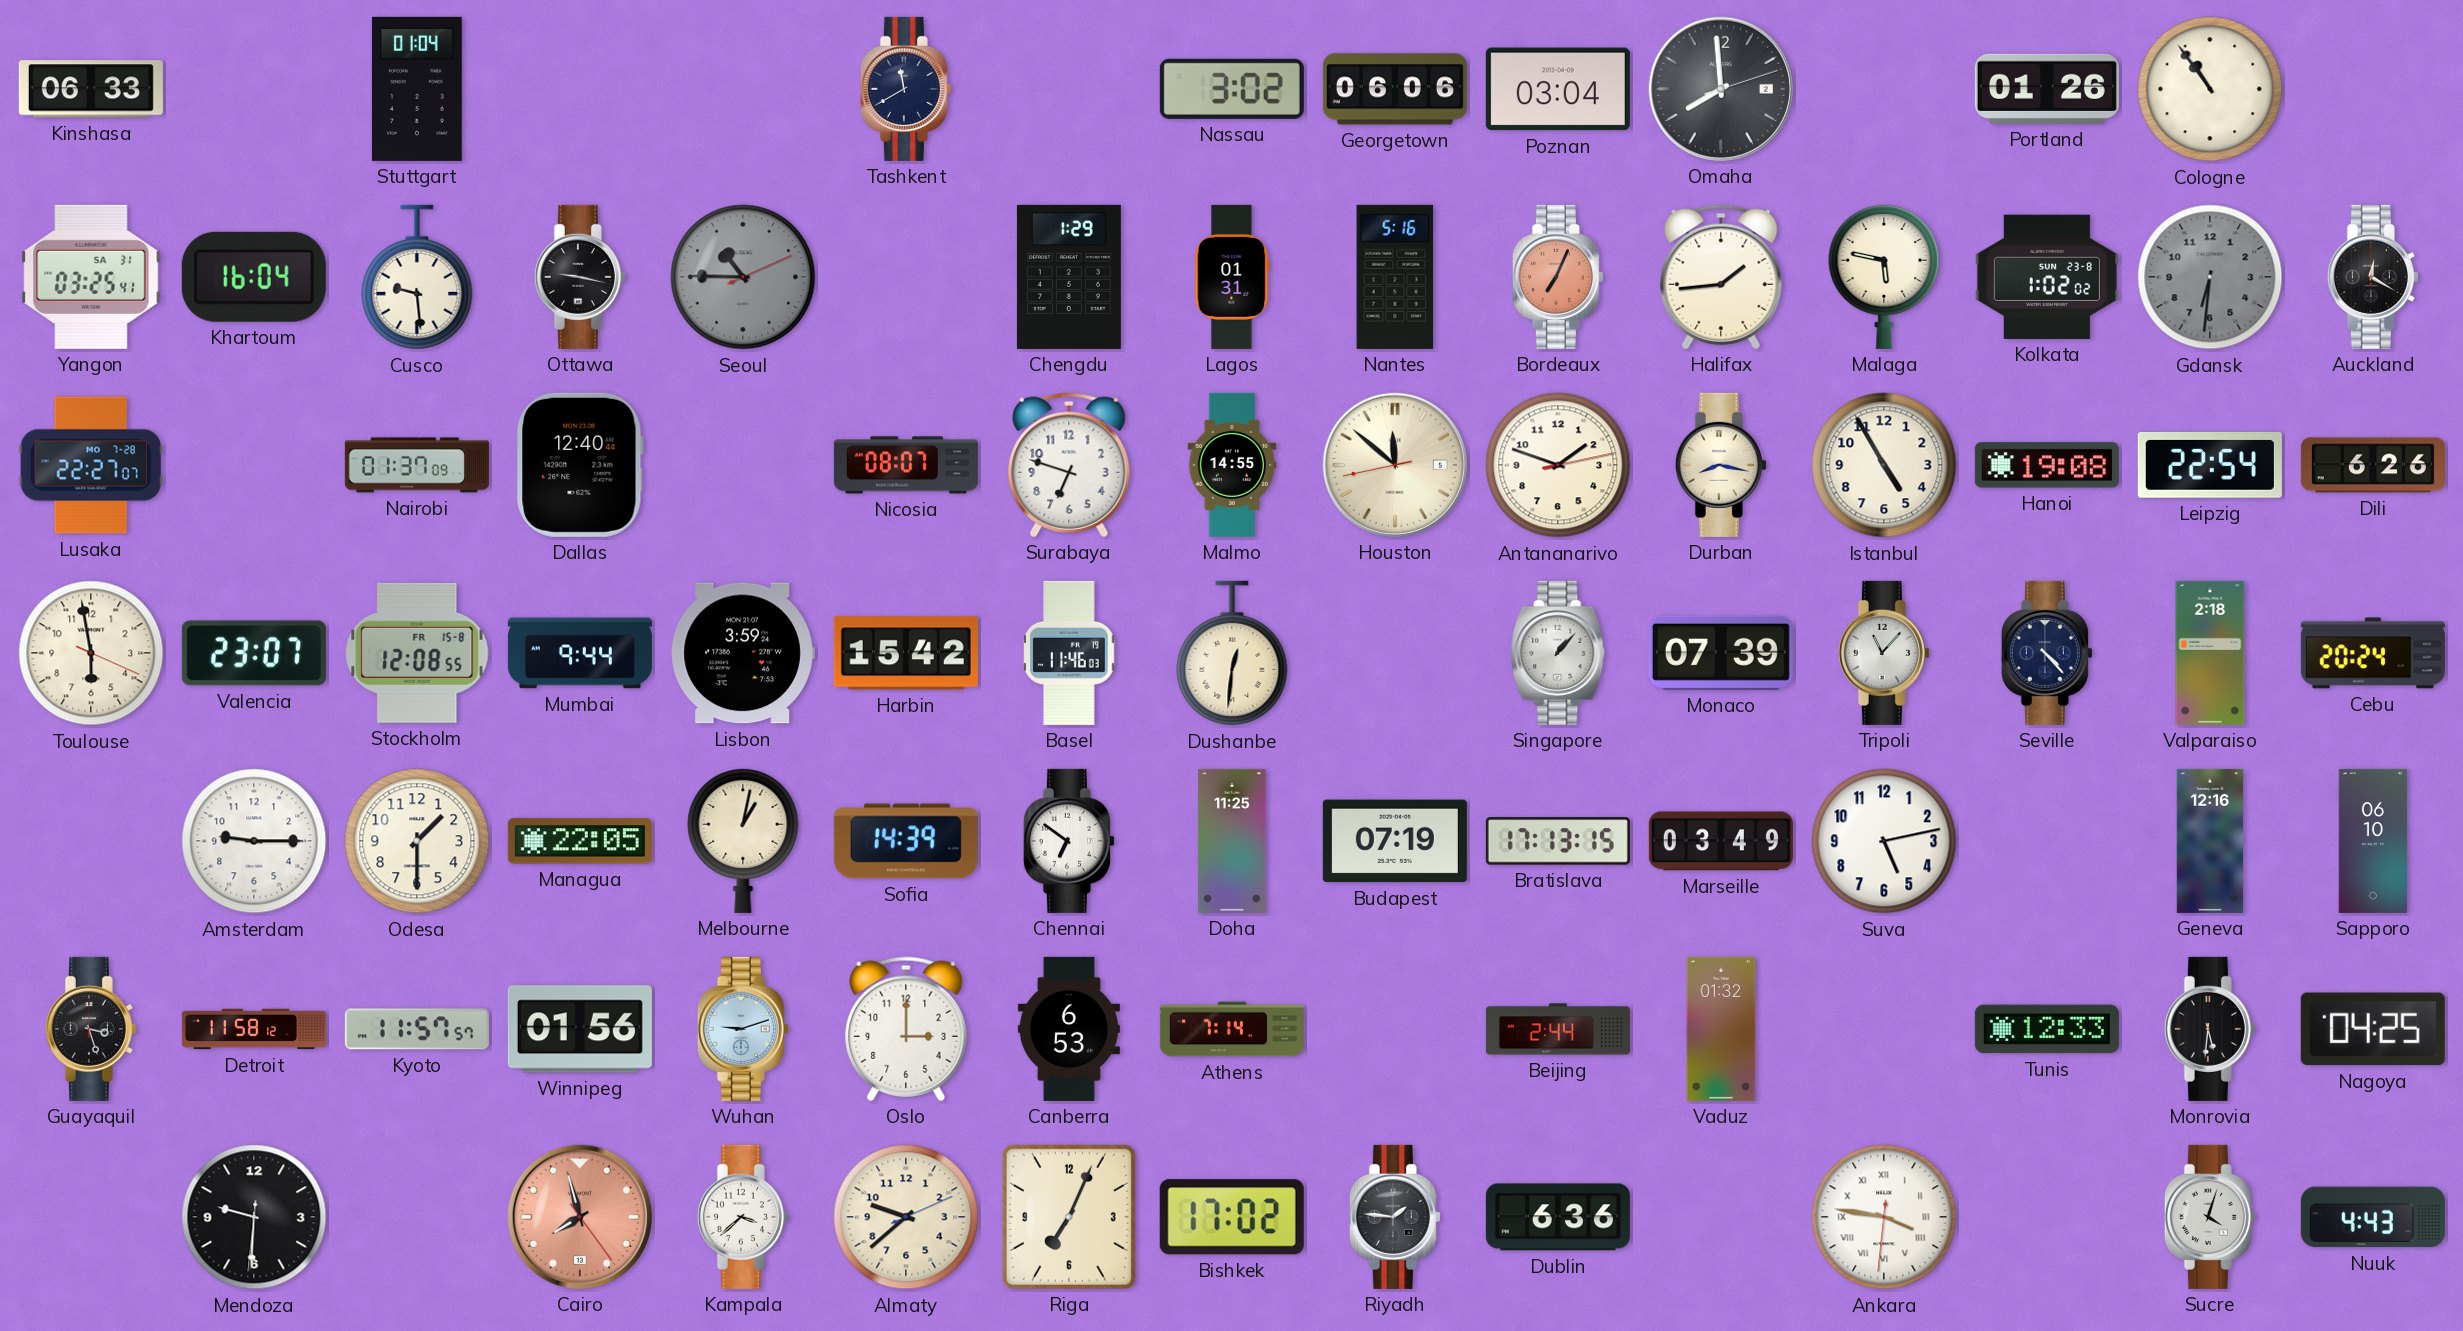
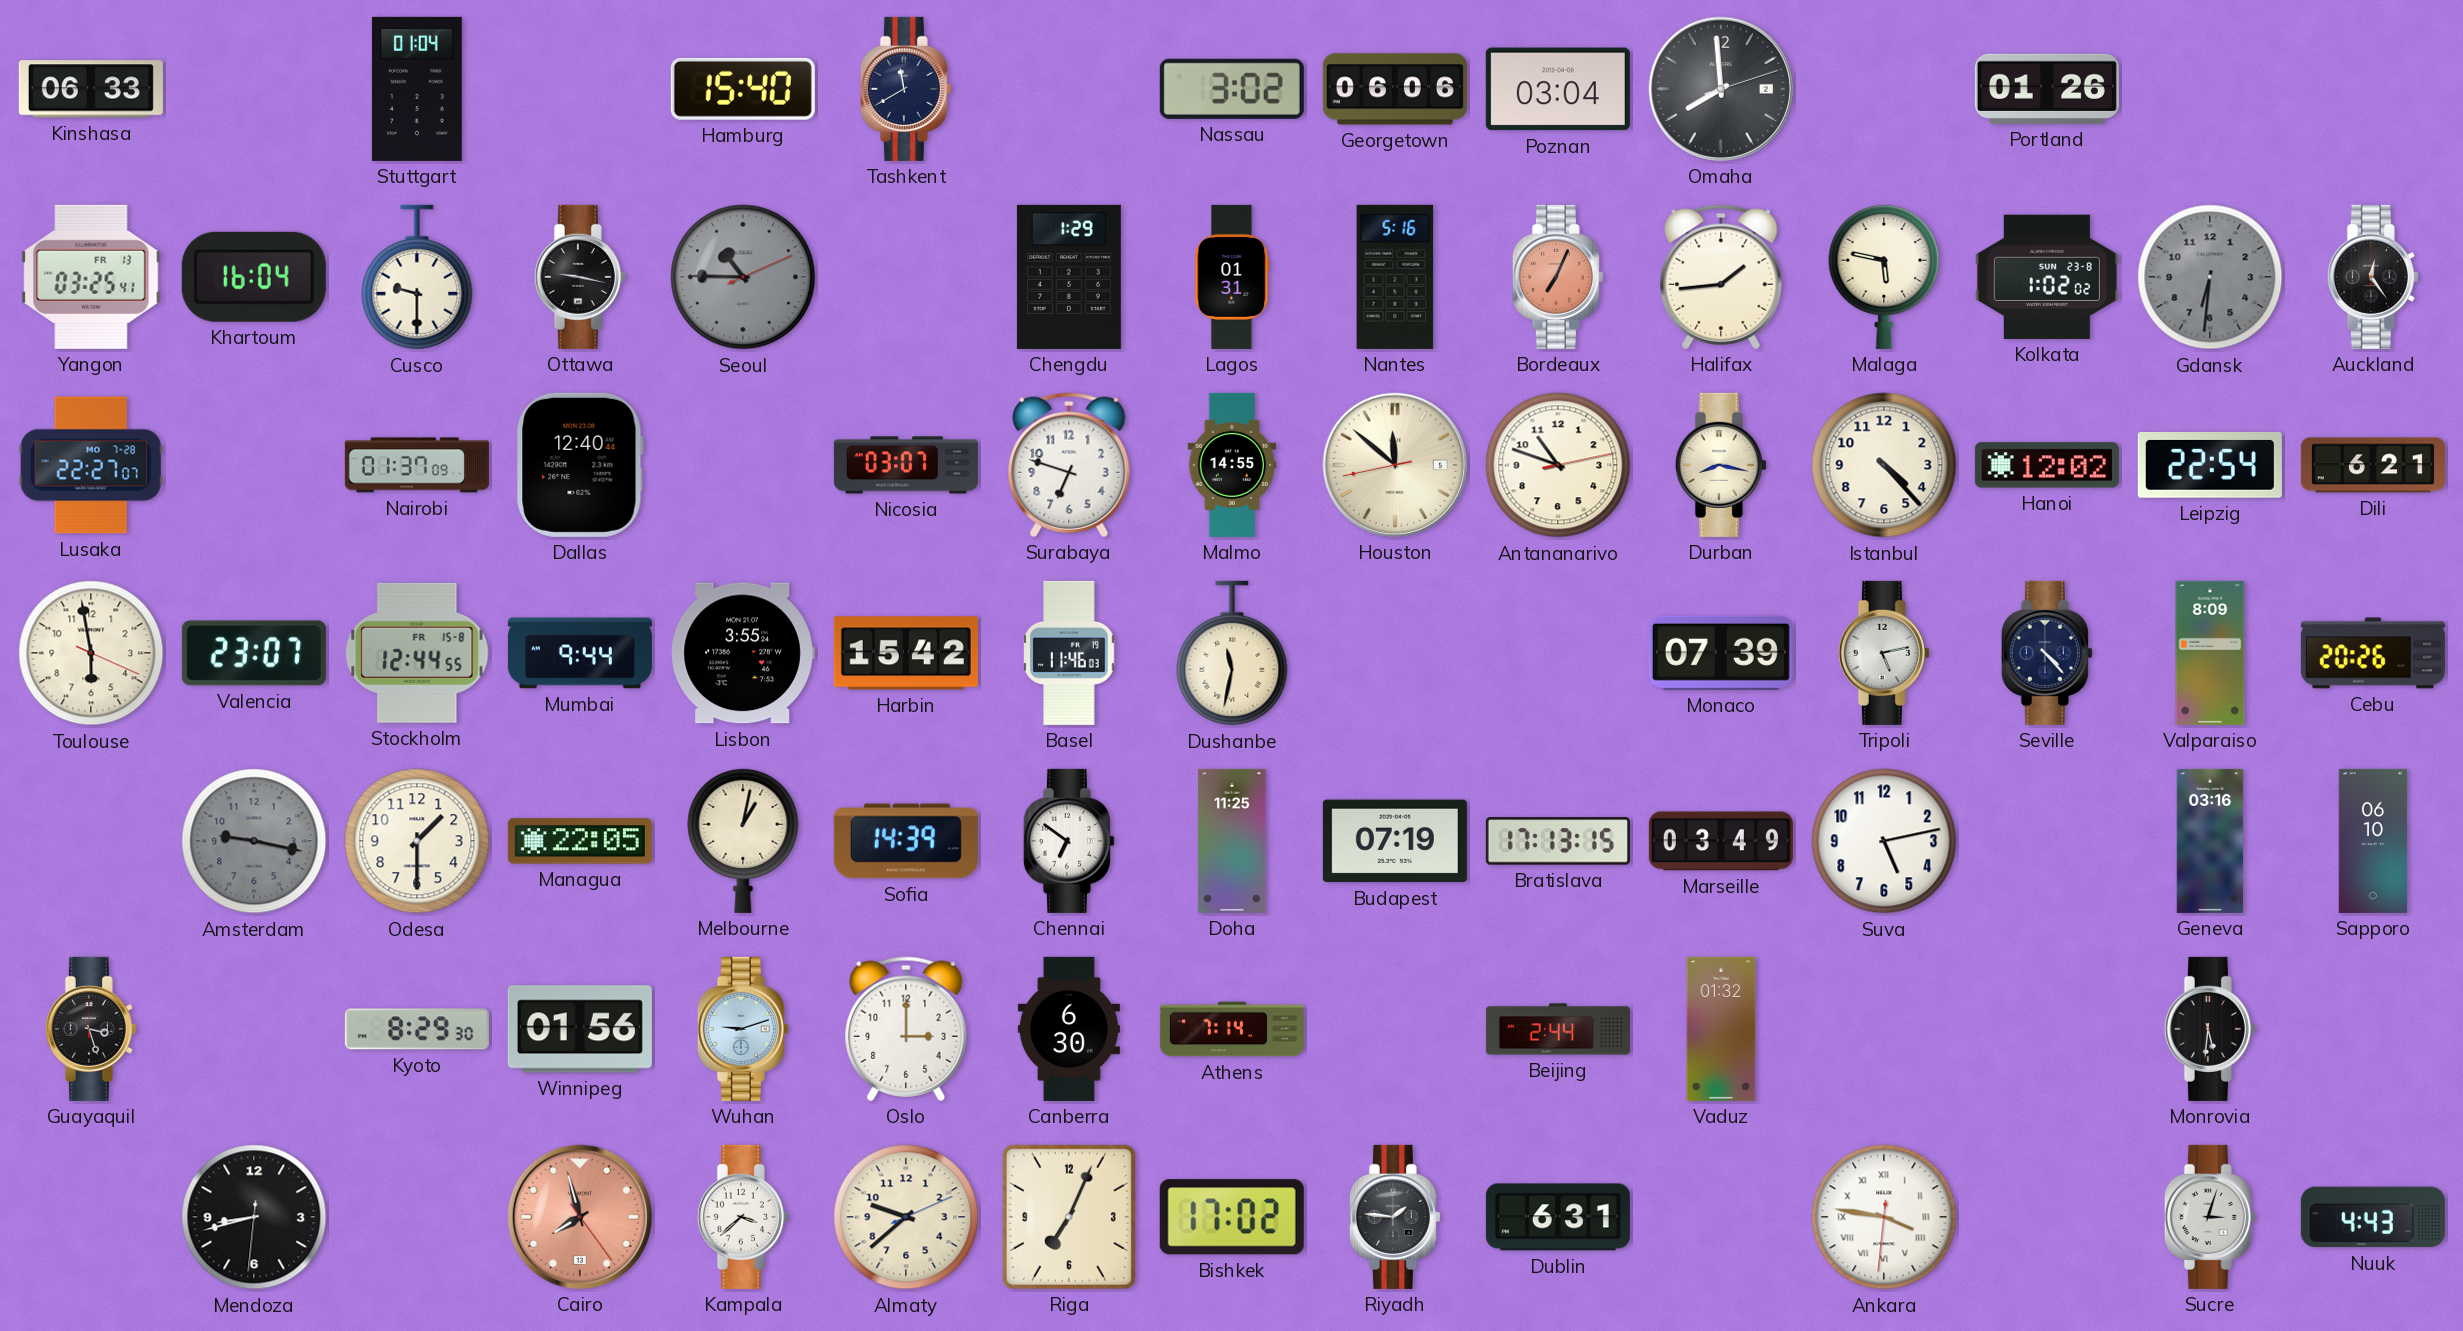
Hamburg: none -> 15:40 (743, 89)
Cologne: 10:54 -> none (2210, 89)
Yangon date: SA 31 -> FR 13 (91, 277)
Cusco: 9:29 -> 9:30 (417, 277)
Auckland: 12:20 -> 12:24 (2373, 277)
Nicosia: 08:07 -> 03:07 (906, 465)
Antananarivo: 1:48 -> 10:48 (1558, 465)
Istanbul: 4:55 -> 4:23 (1884, 465)
Hanoi: 19:08 -> 12:02 (2047, 465)
Dili: 6:26 -> 6:21 (2373, 465)
Stockholm: 12:08 -> 12:44 (417, 653)
Lisbon: 3:59 -> 3:55 (743, 653)
Dushanbe: 12:31 -> 11:32 (1232, 653)
Singapore: 1:07 -> none (1558, 653)
Tripoli: 11:07 -> 5:13 (1884, 653)
Valparaiso: 2:18 -> 8:09 (2210, 653)
Cebu: 20:24 -> 20:26 (2373, 653)
Amsterdam: 9:15 -> 9:17 (254, 841)
Amsterdam dial: white -> grey (254, 841)
Geneva: 12:16 -> 03:16 (2210, 841)
Detroit: 11:58 -> none (254, 1029)
Kyoto: 11:57 -> 8:29 (417, 1029)
Canberra: 6:53 -> 6:30 (1069, 1029)
Tunis: 12:33 -> none (2047, 1029)
Nagoya: 04:25 -> none (2373, 1029)
Mendoza: 9:30 -> 8:42 (254, 1217)
Dublin: 6:36 -> 6:31 (1558, 1217)
Sucre: 4:03 -> 3:03 (2210, 1217)
